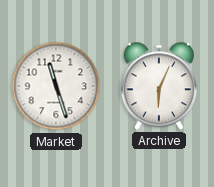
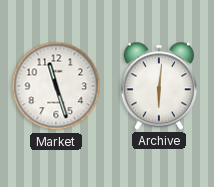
Archive: 6:04 -> 6:01 (159, 86)
